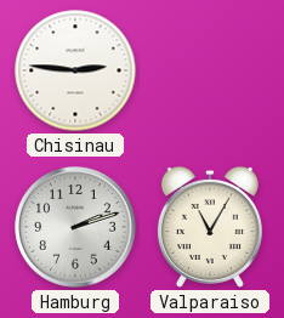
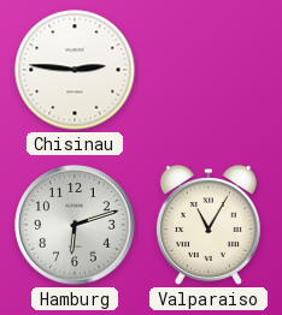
Hamburg: 2:12 -> 6:12 (75, 225)
